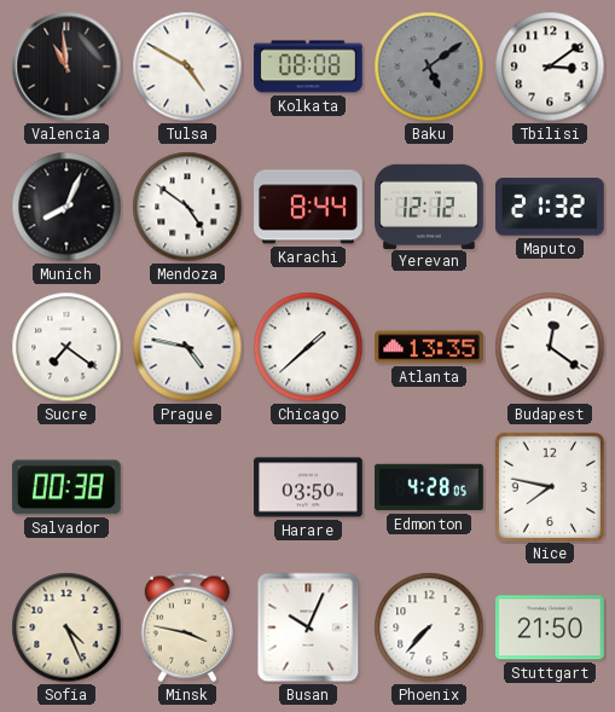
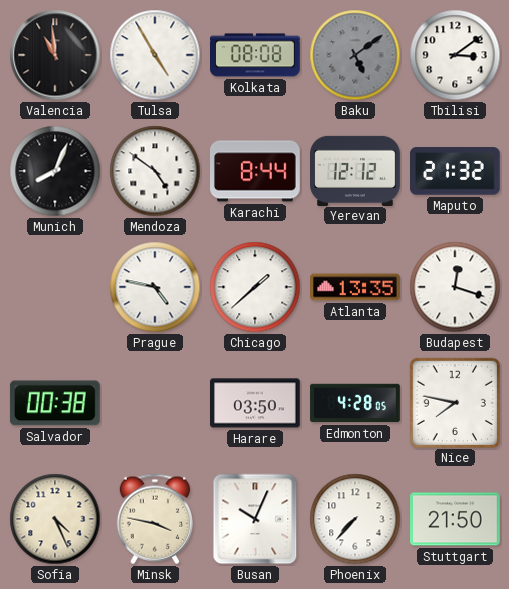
Tulsa: 4:50 -> 4:55 (155, 55)
Sucre: 7:21 -> none (66, 347)
Budapest: 12:21 -> 12:18 (455, 287)
